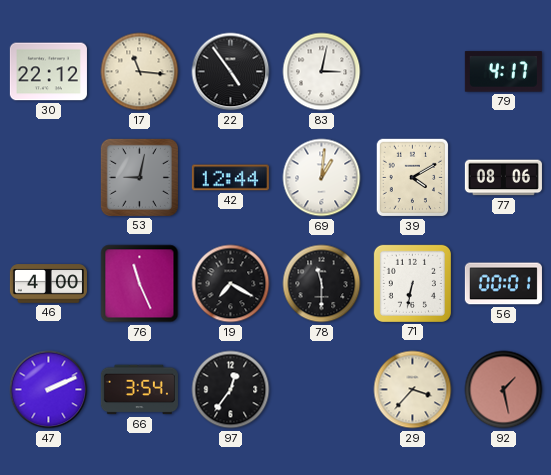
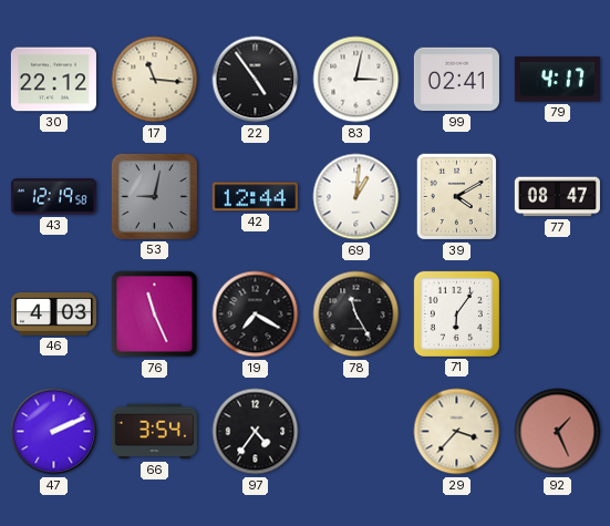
99: none -> 02:41 (456, 80)
43: none -> 12:19 (53, 197)
77: 08:06 -> 08:47 (557, 197)
46: 4:00 -> 4:03 (53, 314)
78: 11:30 -> 11:25 (356, 314)
71: 6:32 -> 6:06 (456, 313)
56: 00:01 -> none (503, 284)
97: 12:36 -> 4:36 (256, 432)
92: 1:28 -> 1:26 (558, 432)
